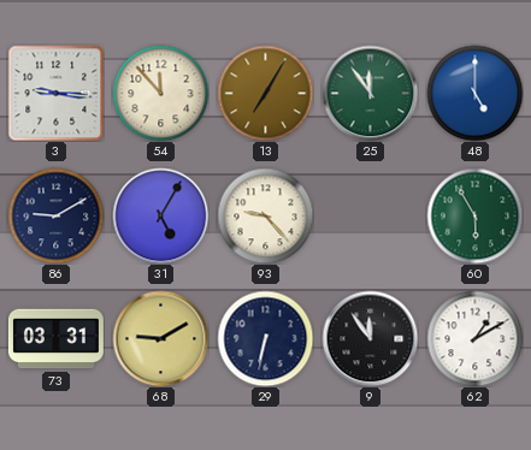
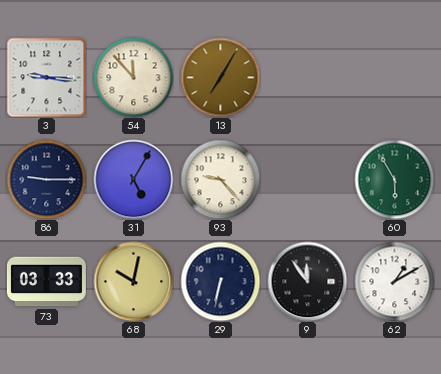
25: 11:54 -> none (370, 93)
48: 5:00 -> none (474, 93)
86: 9:10 -> 9:15 (46, 179)
73: 03:31 -> 03:33 (46, 282)
68: 9:10 -> 10:02 (133, 281)
